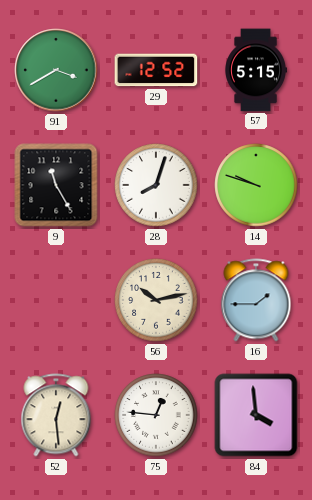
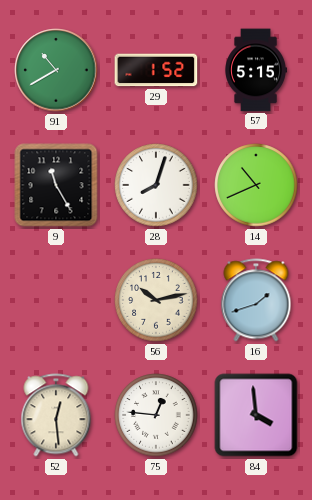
91: 3:40 -> 10:40 (56, 70)
29: 12:52 -> 1:52 (156, 70)
14: 9:48 -> 10:41 (256, 185)
16: 1:45 -> 1:42 (256, 300)
